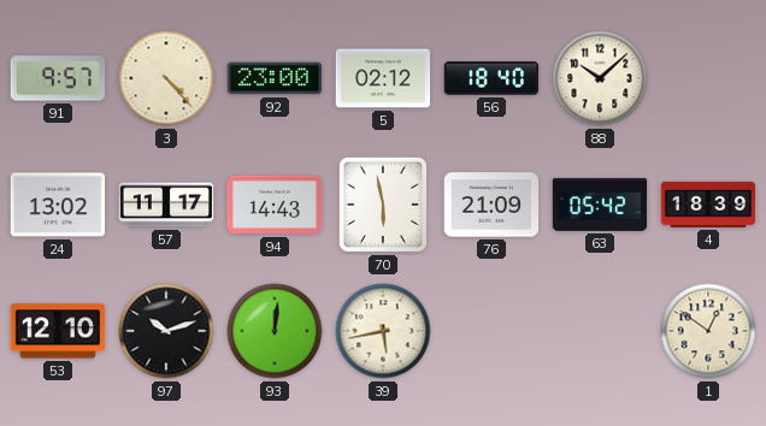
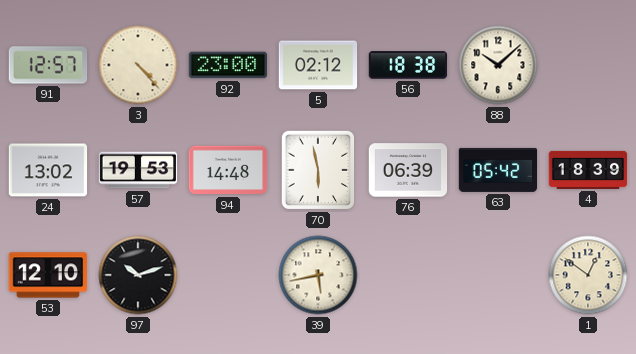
91: 9:57 -> 12:57 (48, 65)
56: 18:40 -> 18:38 (408, 65)
57: 11:17 -> 19:53 (138, 170)
94: 14:43 -> 14:48 (228, 170)
76: 21:09 -> 06:39 (408, 170)
93: 12:01 -> none (275, 331)
